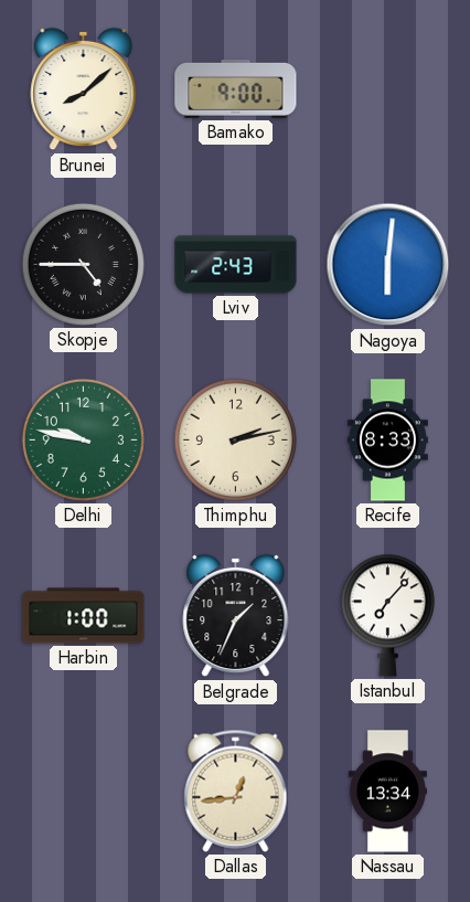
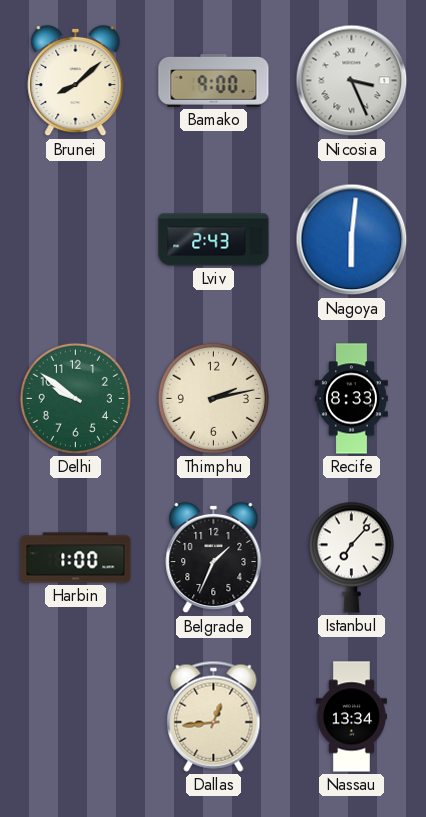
Nicosia: none -> 3:26 (352, 81)
Skopje: 4:45 -> none (83, 264)
Delhi: 9:47 -> 9:51 (75, 398)
